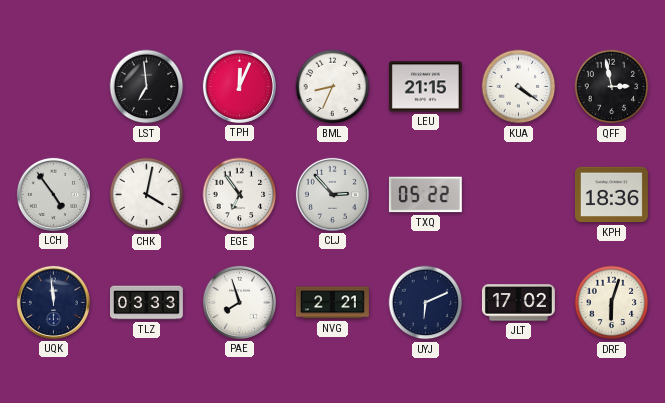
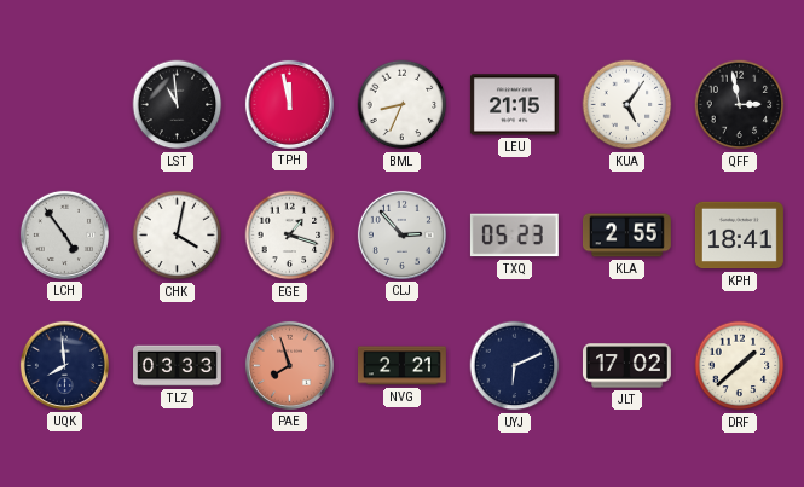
LST: 6:59 -> 10:59 (178, 105)
TPH: 12:04 -> 11:58 (289, 104)
KUA: 4:21 -> 5:06 (627, 105)
EGE: 6:54 -> 1:18 (290, 236)
TXQ: 05:22 -> 05:23 (514, 236)
KLA: none -> 2:55 (626, 236)
KPH: 18:36 -> 18:41 (739, 236)
UQK: 11:59 -> 7:59 (64, 365)
PAE dial: white -> salmon (289, 365)
DRF: 6:03 -> 1:38 (740, 366)
